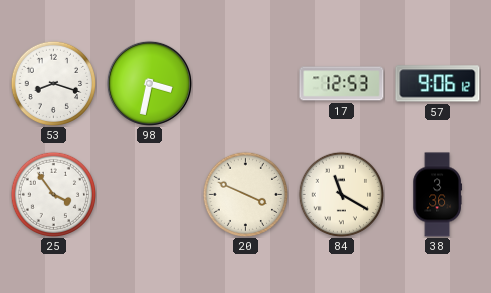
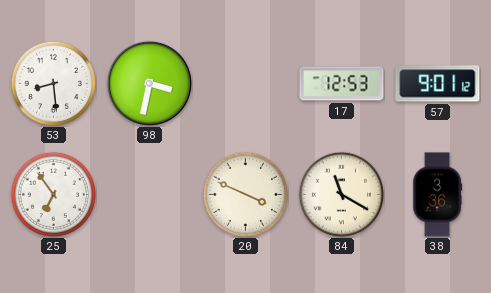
53: 8:18 -> 8:29 (53, 83)
57: 9:06 -> 9:01 (438, 84)
25: 3:54 -> 6:54 (53, 194)
